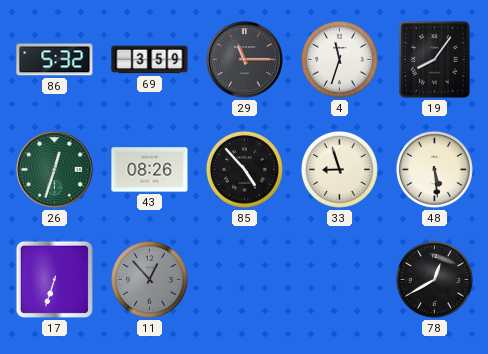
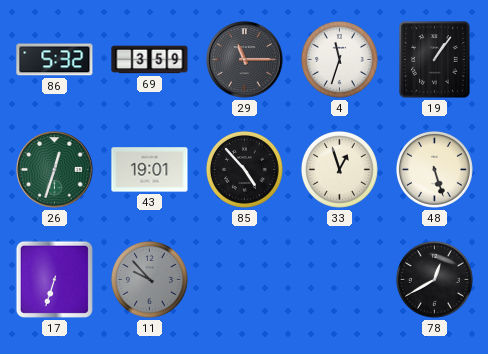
19: 8:06 -> 1:06 (435, 60)
43: 08:26 -> 19:01 (150, 170)
33: 8:57 -> 12:57 (339, 169)
48: 5:29 -> 5:27 (434, 169)
11: 12:53 -> 9:53 (149, 279)
